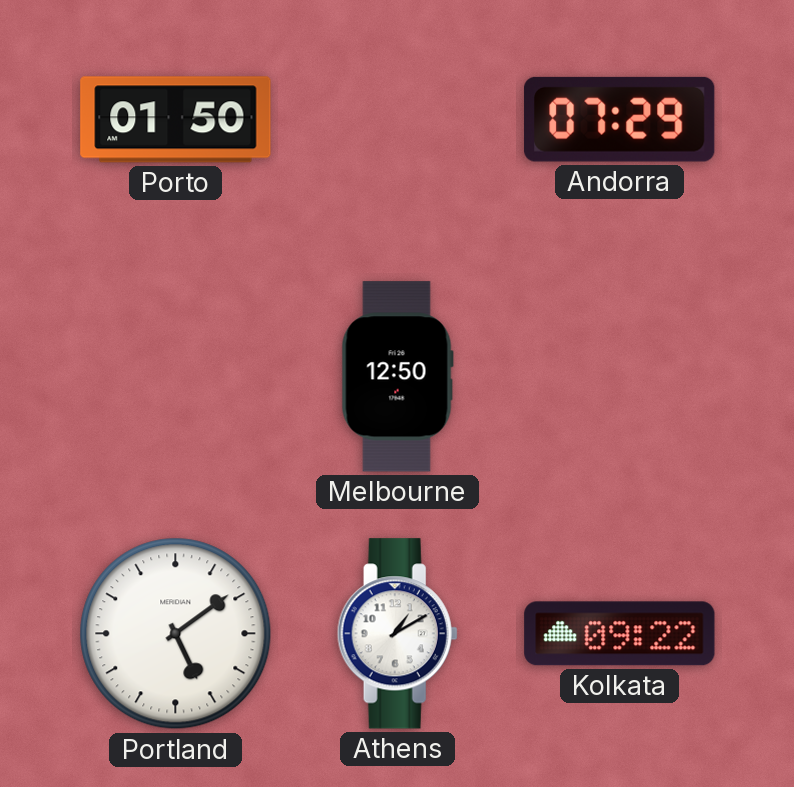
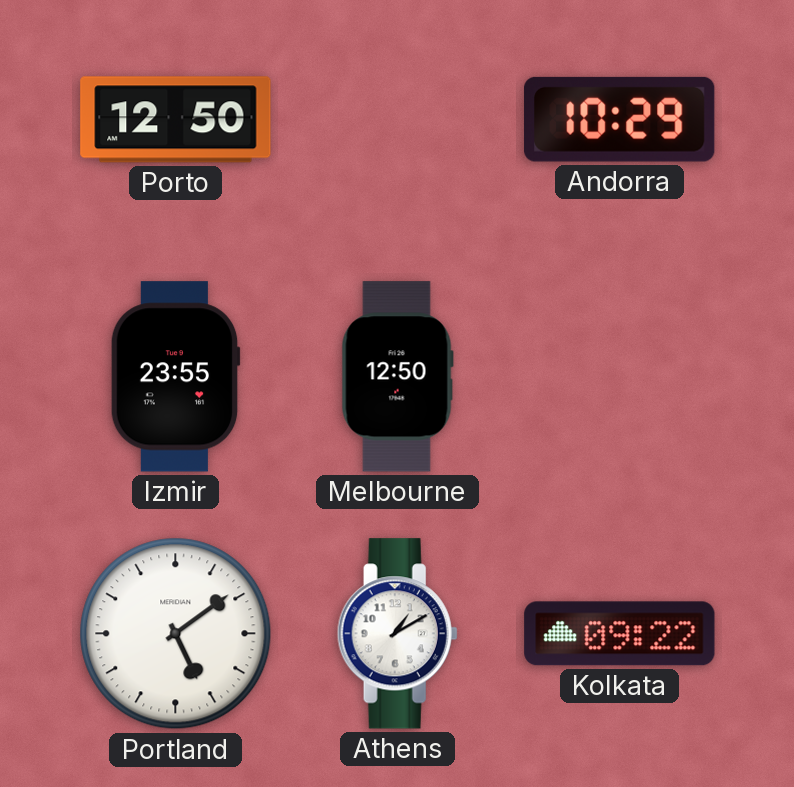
Porto: 01:50 -> 12:50 (176, 120)
Andorra: 07:29 -> 10:29 (620, 119)
Izmir: none -> 23:55 (175, 377)
